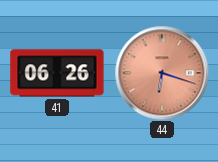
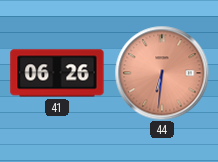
44: 6:18 -> 6:31 (162, 73)
